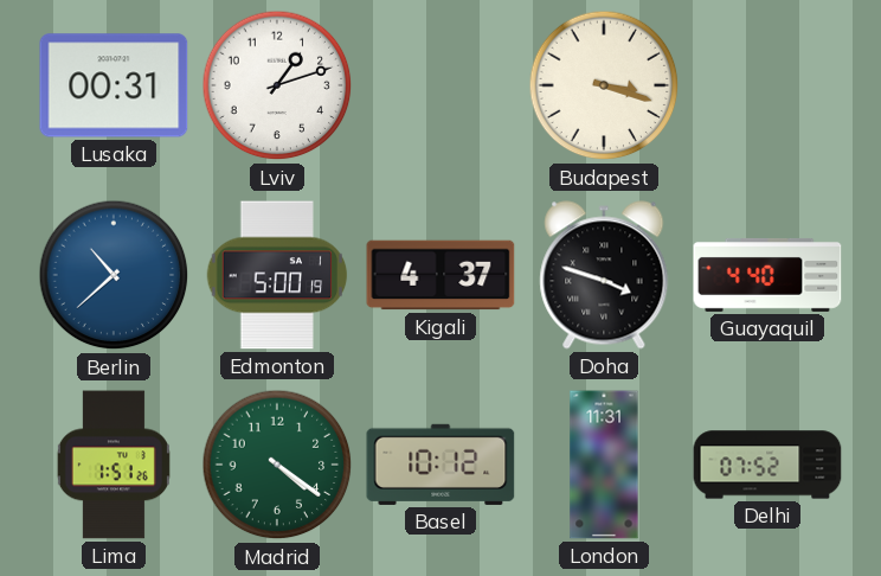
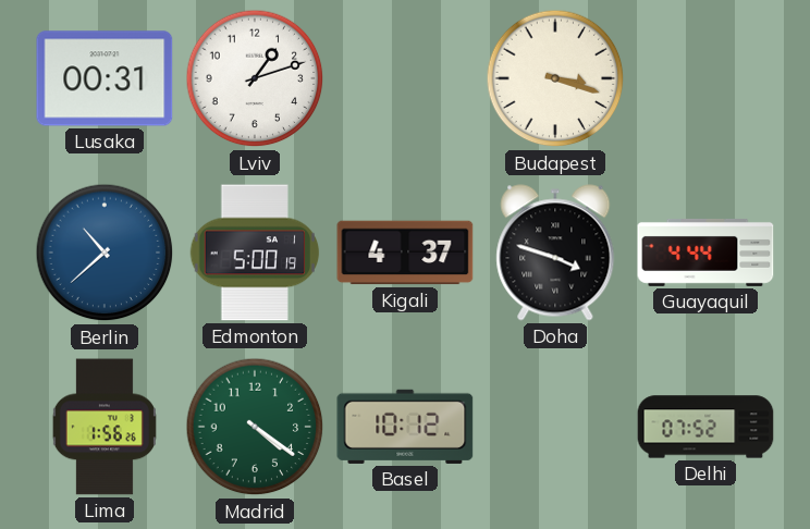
Guayaquil: 4:40 -> 4:44 (705, 253)
Lima: 1:51 -> 1:56 (105, 427)
London: 11:31 -> none (604, 465)
